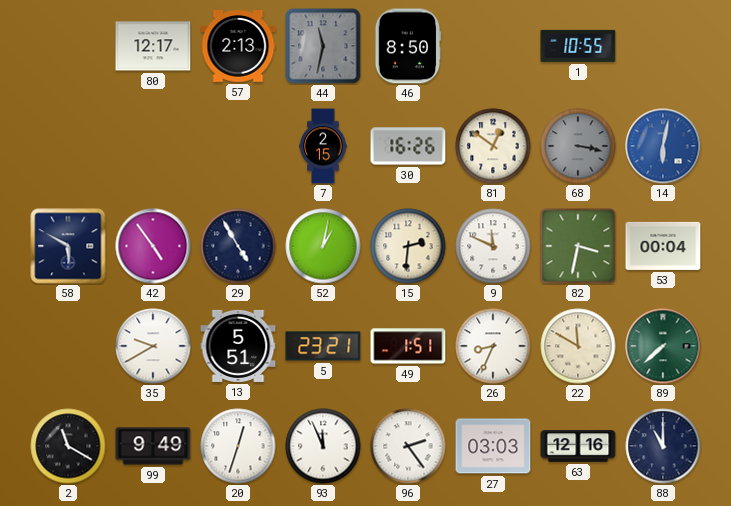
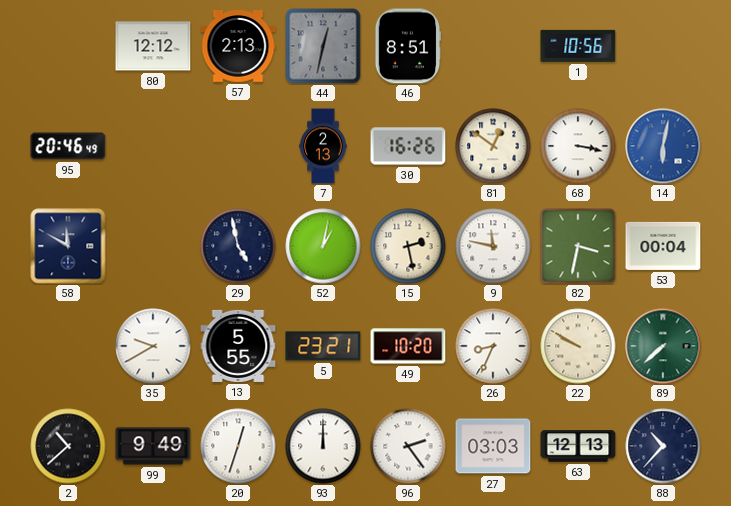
80: 12:17 -> 12:12 (153, 46)
44: 11:32 -> 12:32 (323, 46)
46: 8:50 -> 8:51 (408, 46)
1: 10:55 -> 10:56 (578, 46)
95: none -> 20:46 (68, 146)
7: 2:15 -> 2:13 (323, 146)
68 dial: grey -> white (578, 146)
58: 5:50 -> 11:50 (68, 246)
42: 4:54 -> none (153, 246)
29: 4:55 -> 4:58 (238, 246)
15: 2:31 -> 2:28 (408, 246)
9: 11:49 -> 11:47 (493, 246)
13: 5:51 -> 5:55 (238, 346)
49: 1:51 -> 10:20 (408, 346)
22: 11:50 -> 9:50 (578, 346)
2: 11:20 -> 10:38 (68, 446)
93: 11:56 -> 12:00 (323, 446)
63: 12:16 -> 12:13 (578, 446)
88: 11:00 -> 10:37 (663, 446)
